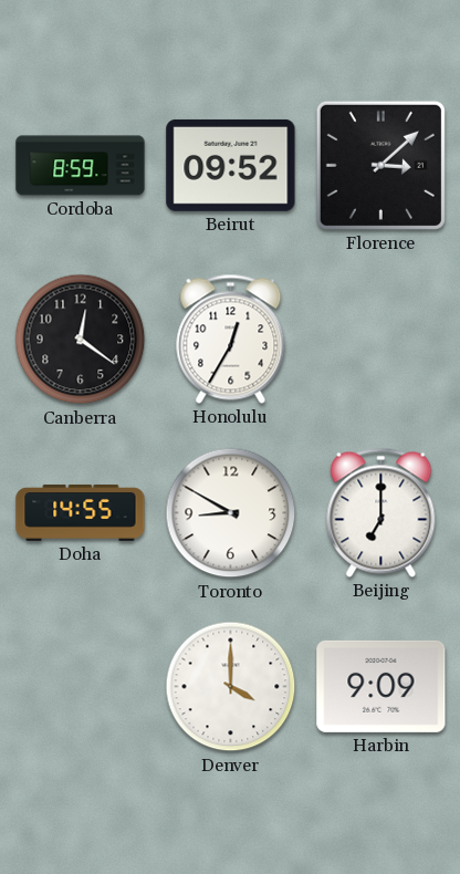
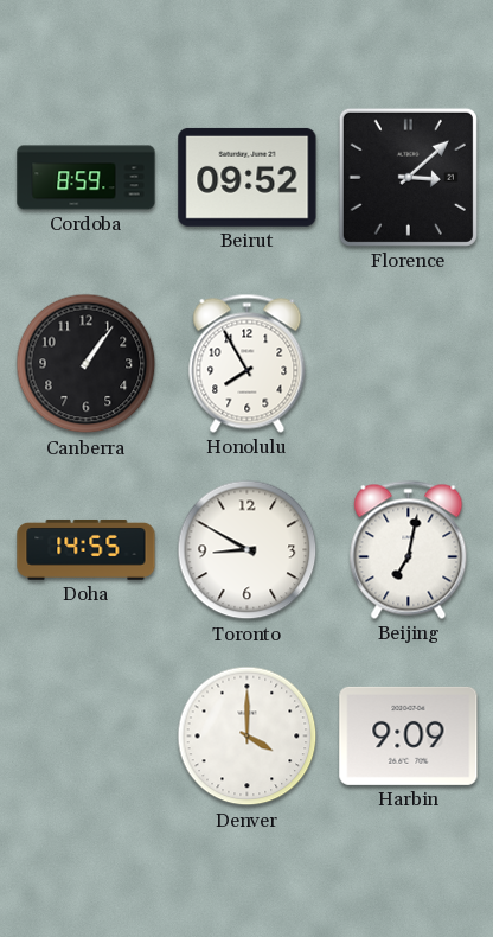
Canberra: 12:21 -> 1:06 (87, 364)
Honolulu: 12:35 -> 7:55 (248, 363)
Beijing: 7:00 -> 7:02 (409, 549)
